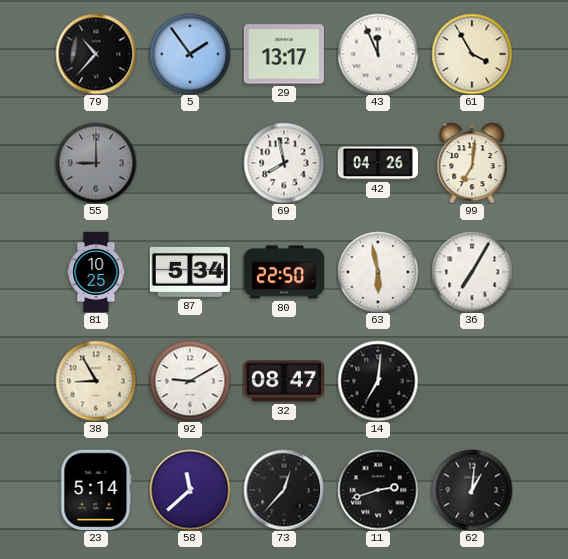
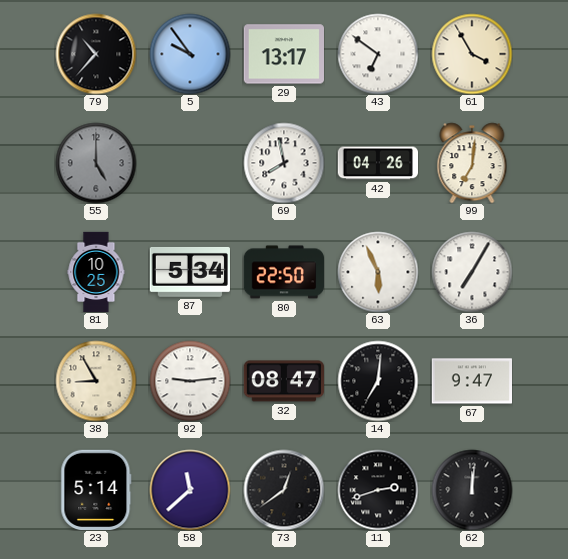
5: 1:54 -> 9:54 (190, 54)
43: 11:56 -> 6:51 (378, 54)
55: 9:00 -> 5:00 (96, 163)
63: 5:58 -> 5:56 (378, 272)
92: 9:10 -> 9:14 (190, 381)
67: none -> 9:47 (471, 381)
73: 12:37 -> 12:39 (284, 490)
62: 1:01 -> 12:01 (472, 490)
